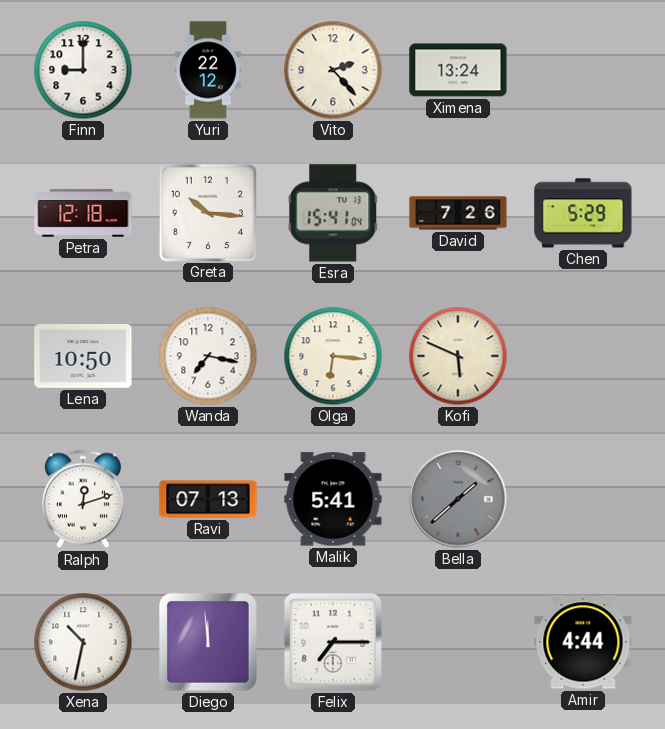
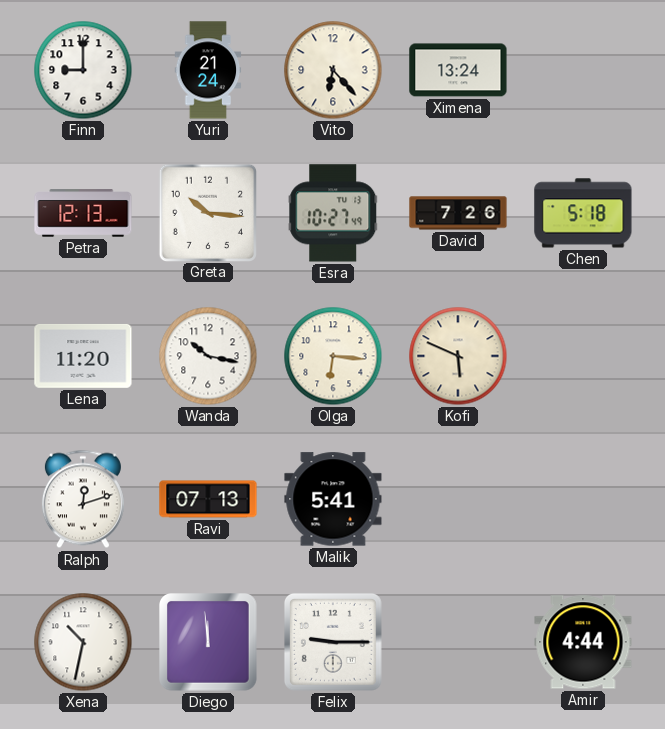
Yuri: 22:12 -> 21:24 (208, 70)
Vito: 2:23 -> 6:23 (333, 70)
Petra: 12:18 -> 12:13 (83, 213)
Esra: 15:41 -> 10:27 (333, 213)
Chen: 5:29 -> 5:18 (583, 213)
Lena: 10:50 -> 11:20 (83, 356)
Wanda: 7:17 -> 10:17 (208, 356)
Bella: 1:38 -> none (458, 499)
Felix: 7:15 -> 9:15 (333, 642)
